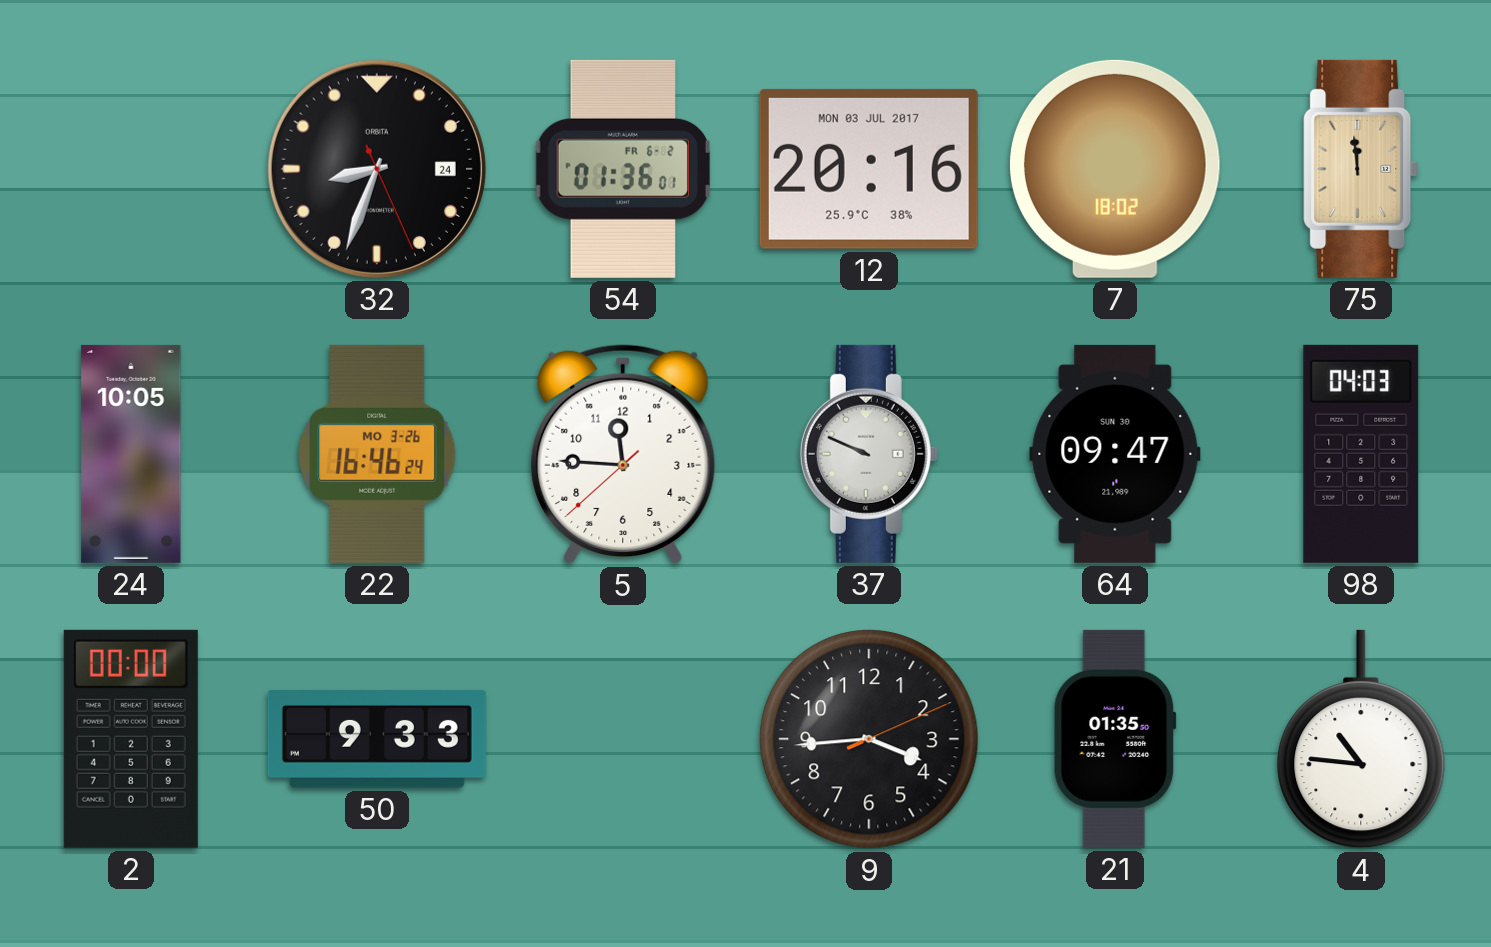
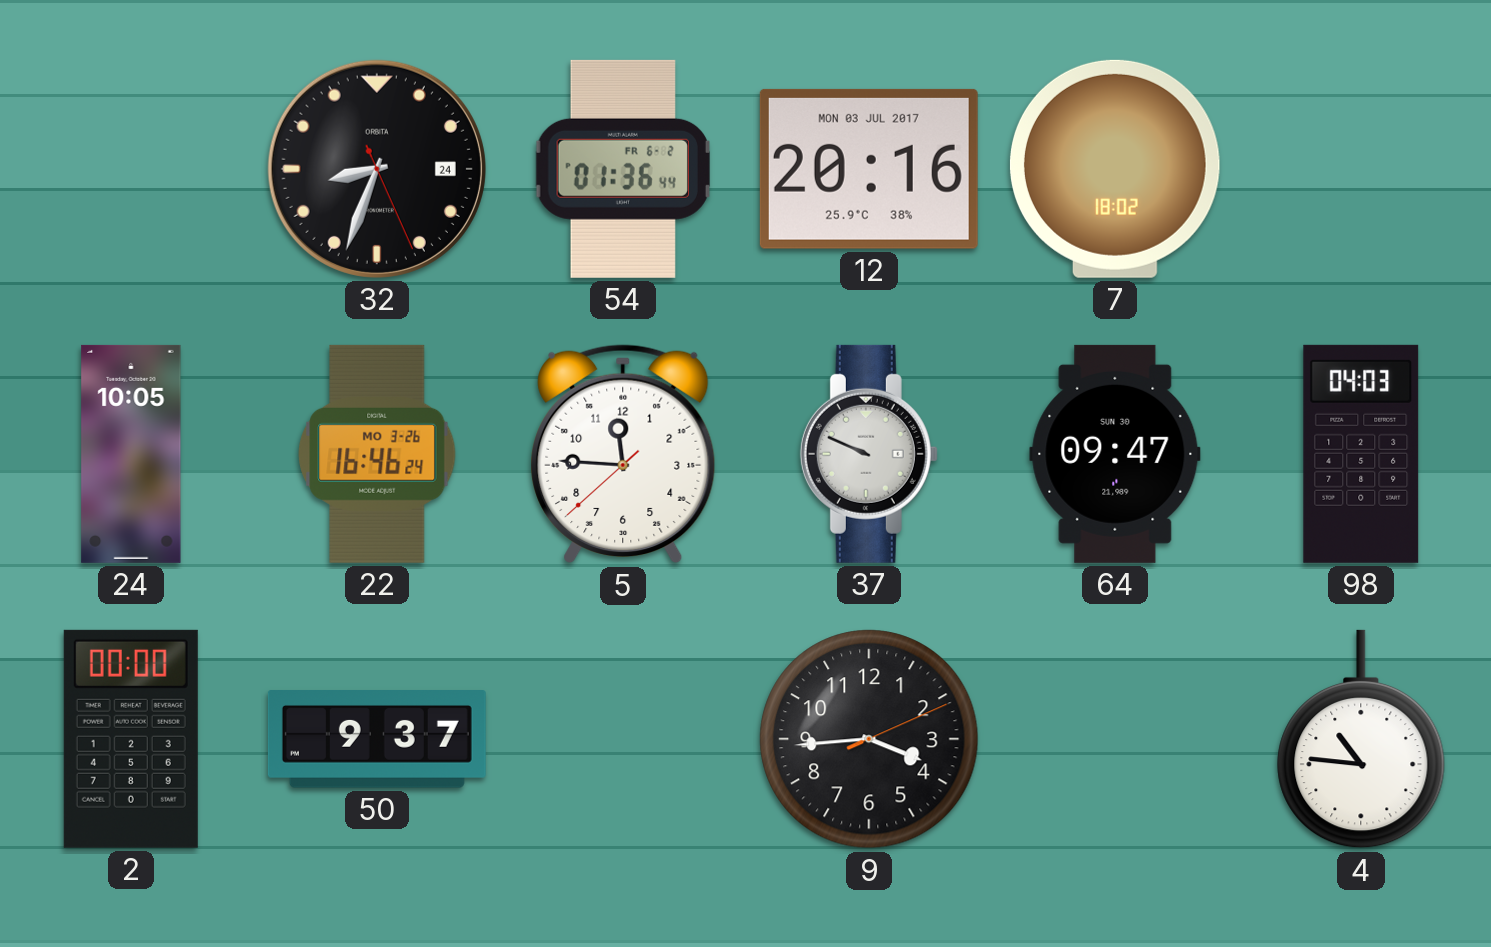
54: 01:36:01 -> 01:36:44 (623, 169)
75: 11:59 -> none (1361, 169)
50: 9:33 -> 9:37 (377, 739)
21: 01:35 -> none (1115, 739)
